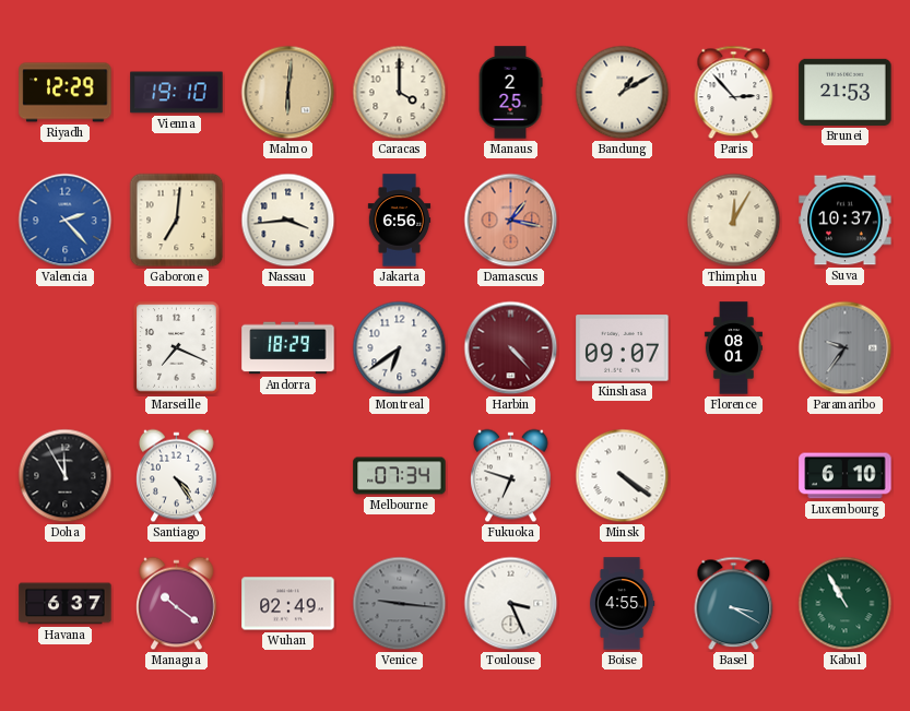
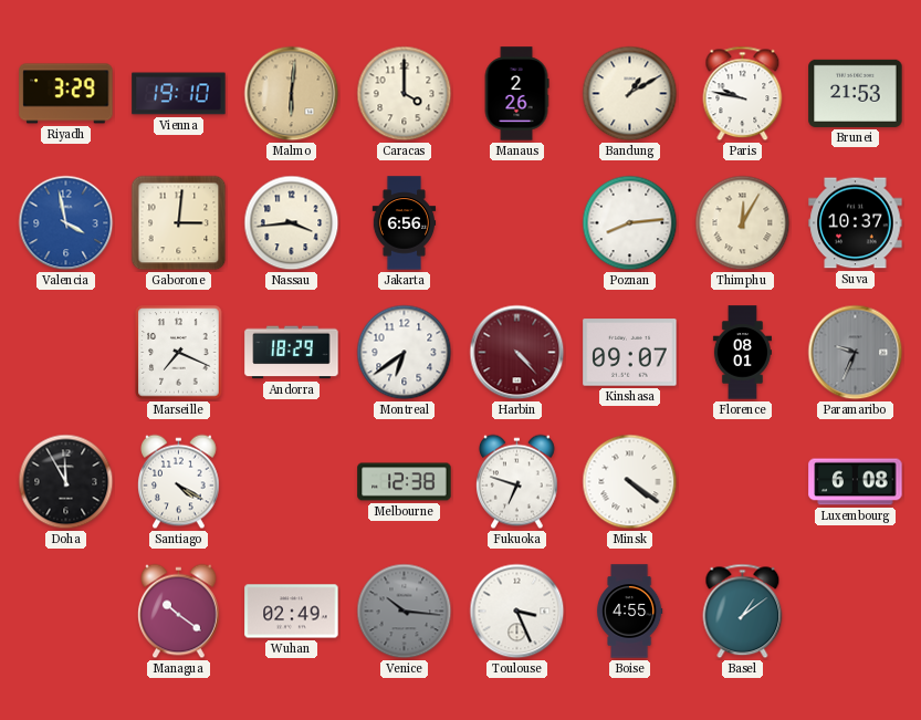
Riyadh: 12:29 -> 3:29 (66, 94)
Manaus: 2:25 -> 2:26 (516, 94)
Paris: 2:53 -> 9:47 (743, 94)
Valencia: 2:23 -> 3:58 (66, 223)
Gaborone: 7:01 -> 3:01 (179, 223)
Damascus: 1:17 -> none (511, 221)
Poznan: none -> 8:14 (630, 223)
Paramaribo: 9:36 -> 9:34 (856, 353)
Santiago: 4:24 -> 4:20 (179, 482)
Melbourne: 07:34 -> 12:38 (405, 482)
Luxembourg: 6:10 -> 6:08 (856, 482)
Havana: 6:37 -> none (66, 604)
Venice: 9:16 -> 10:16 (405, 612)
Basel: 3:20 -> 1:09 (743, 612)
Kabul: 10:55 -> none (846, 604)
